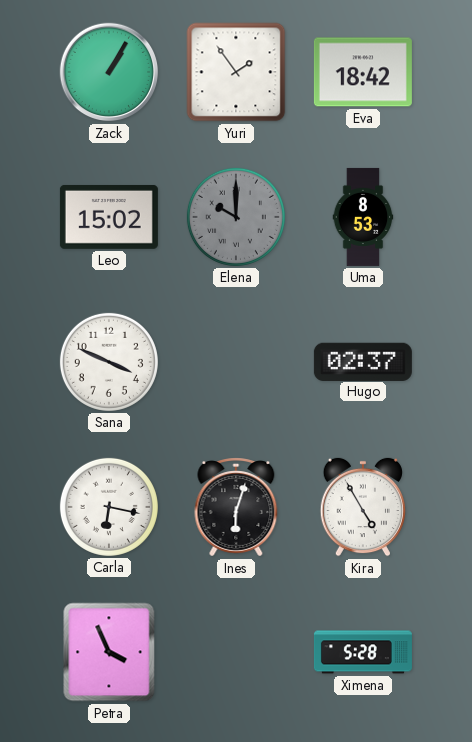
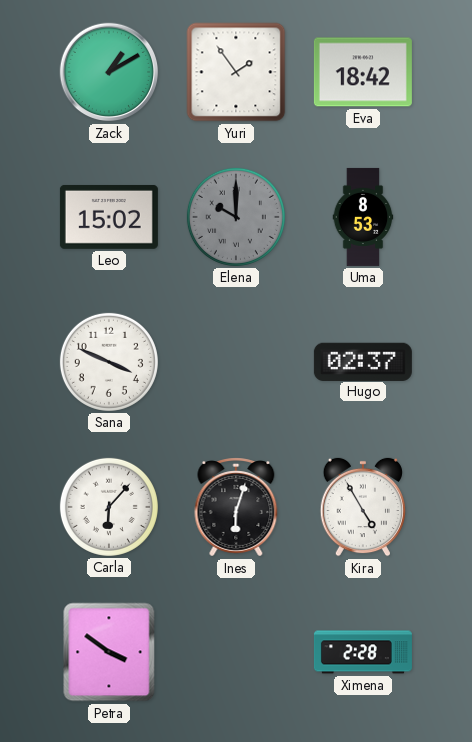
Zack: 1:05 -> 1:10 (109, 72)
Carla: 6:17 -> 6:07 (109, 507)
Petra: 3:56 -> 3:51 (109, 652)
Ximena: 5:28 -> 2:28 (363, 652)
